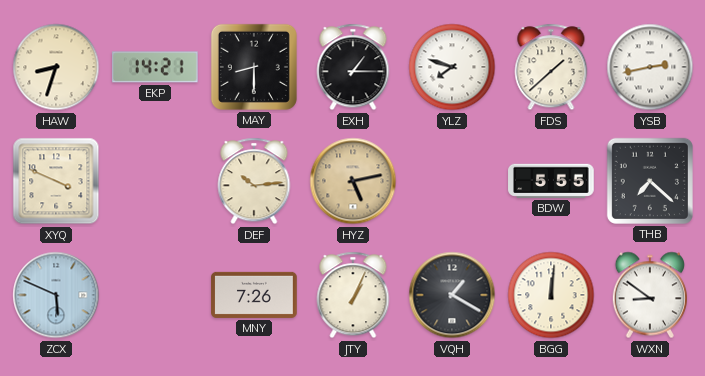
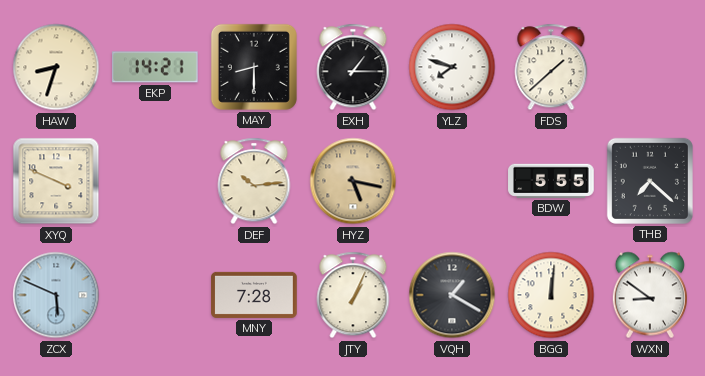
YSB: 2:43 -> none (650, 67)
HYZ: 5:13 -> 5:17 (353, 181)
MNY: 7:26 -> 7:28 (254, 295)
